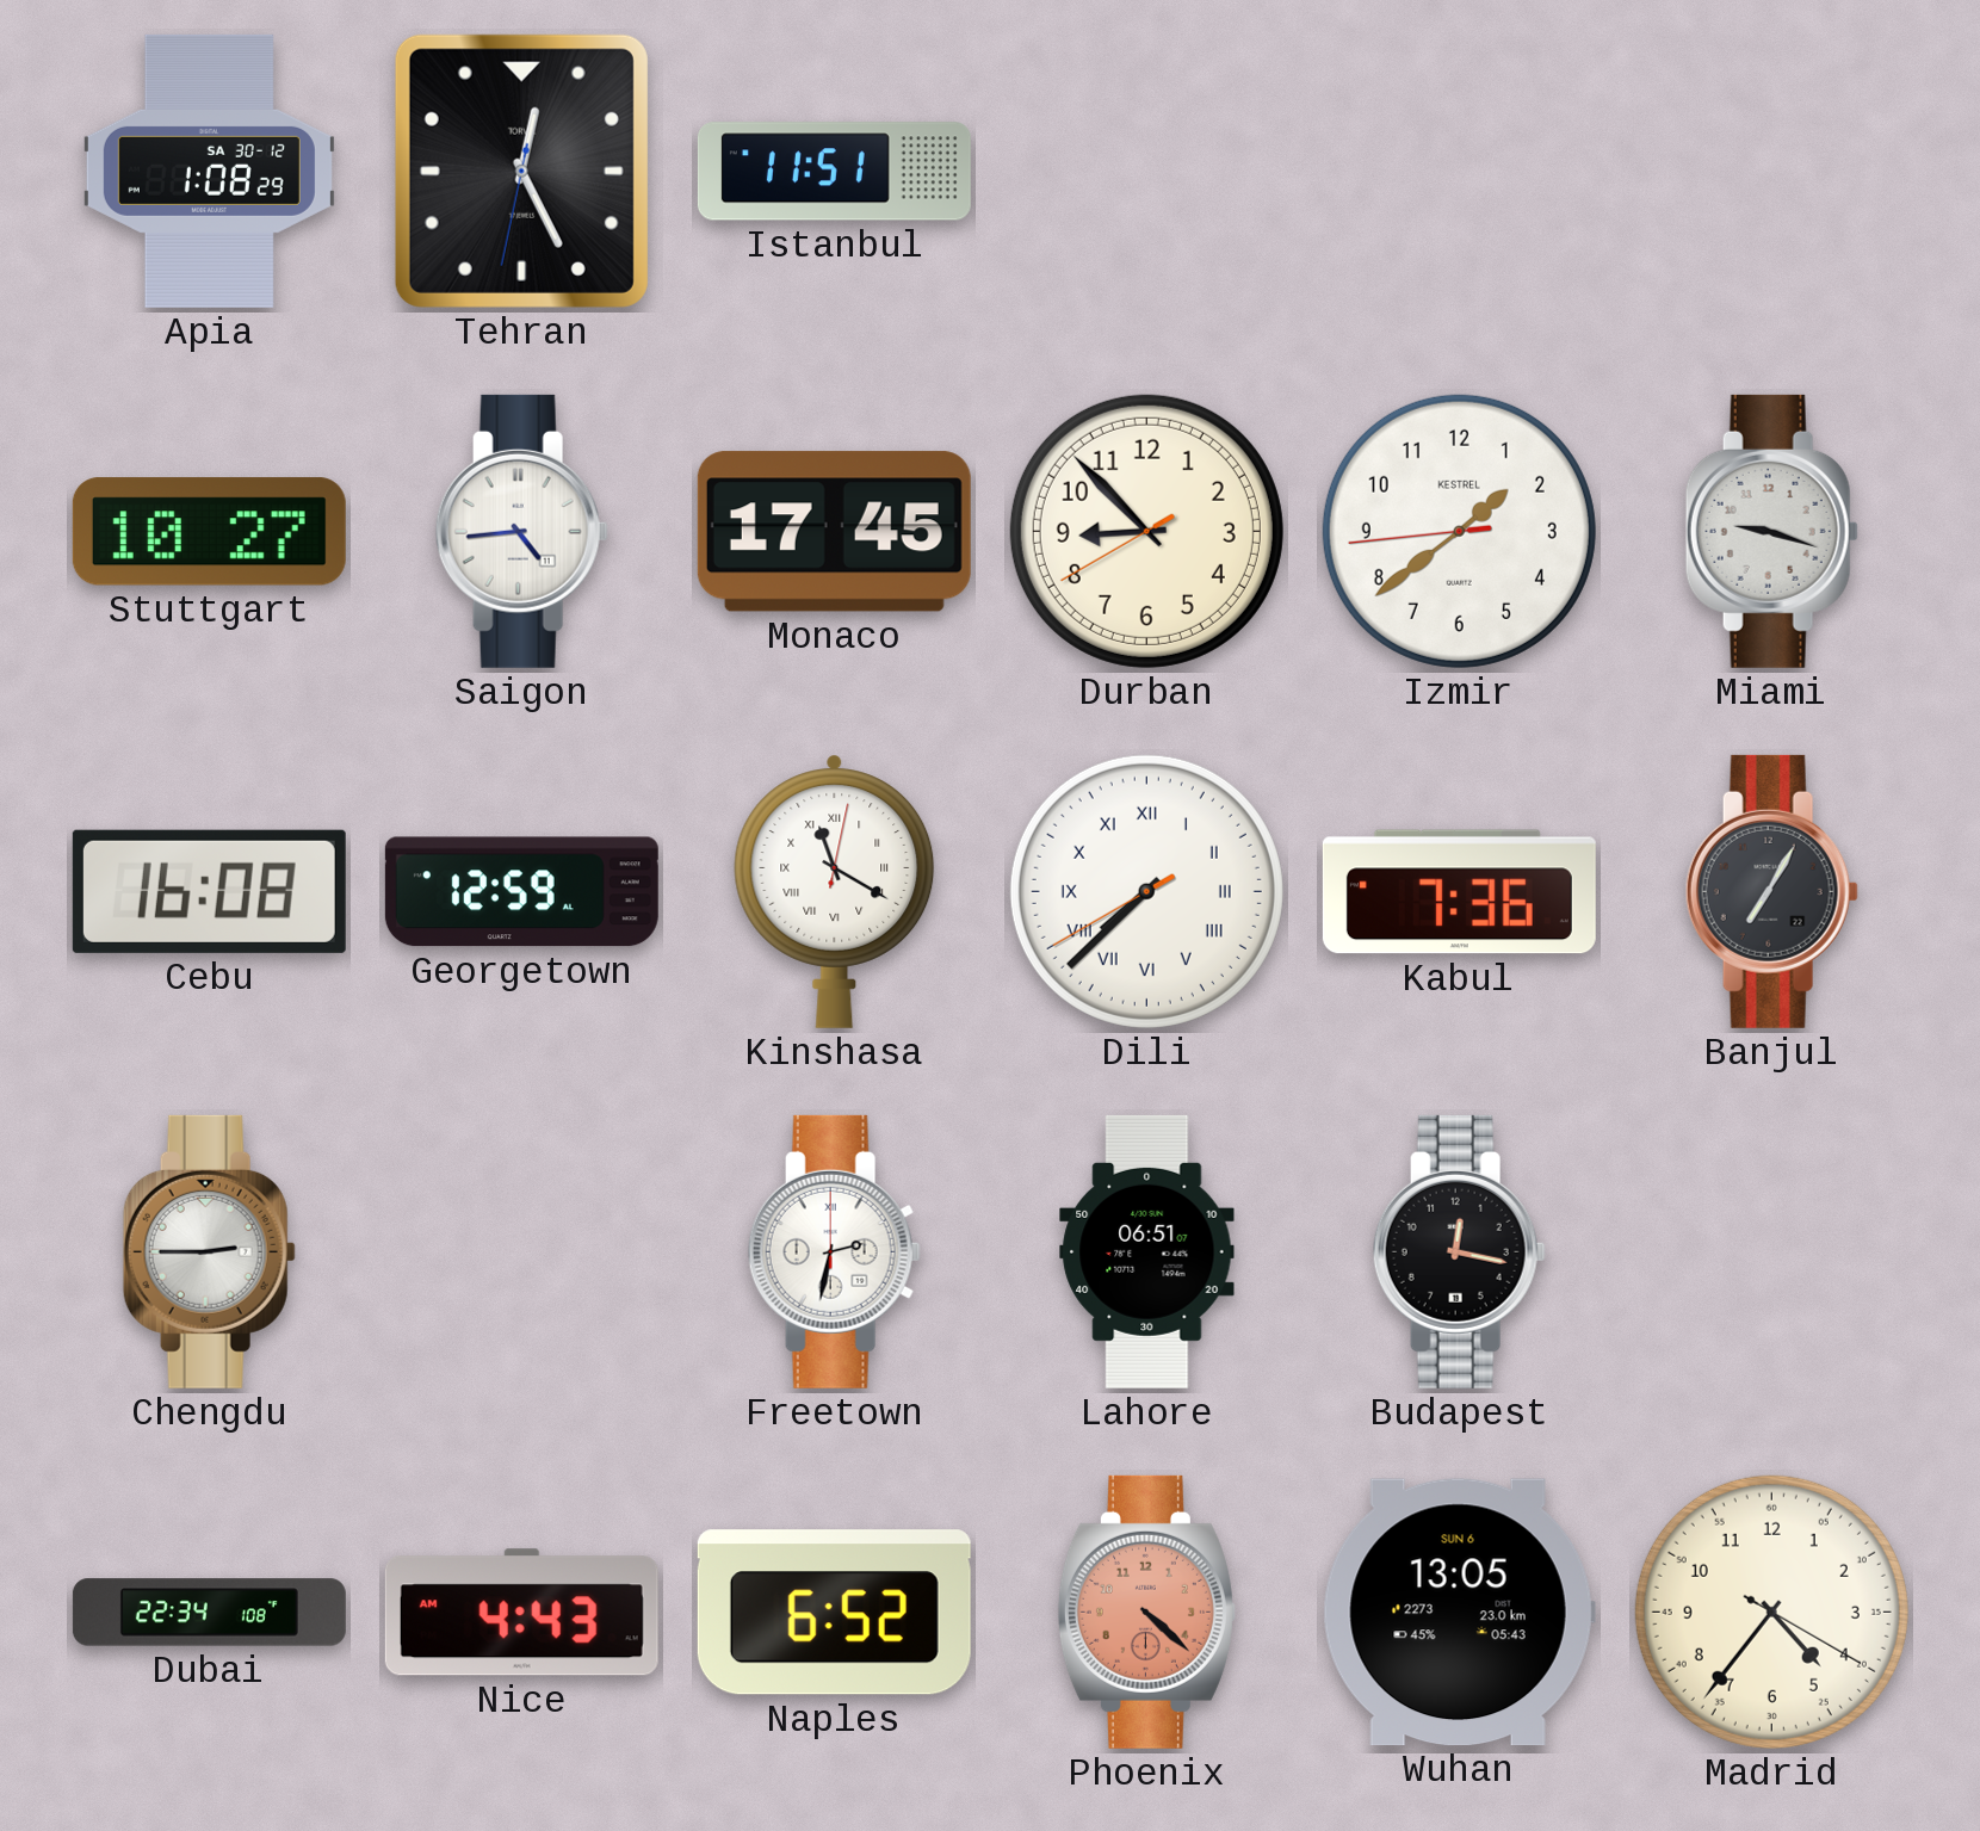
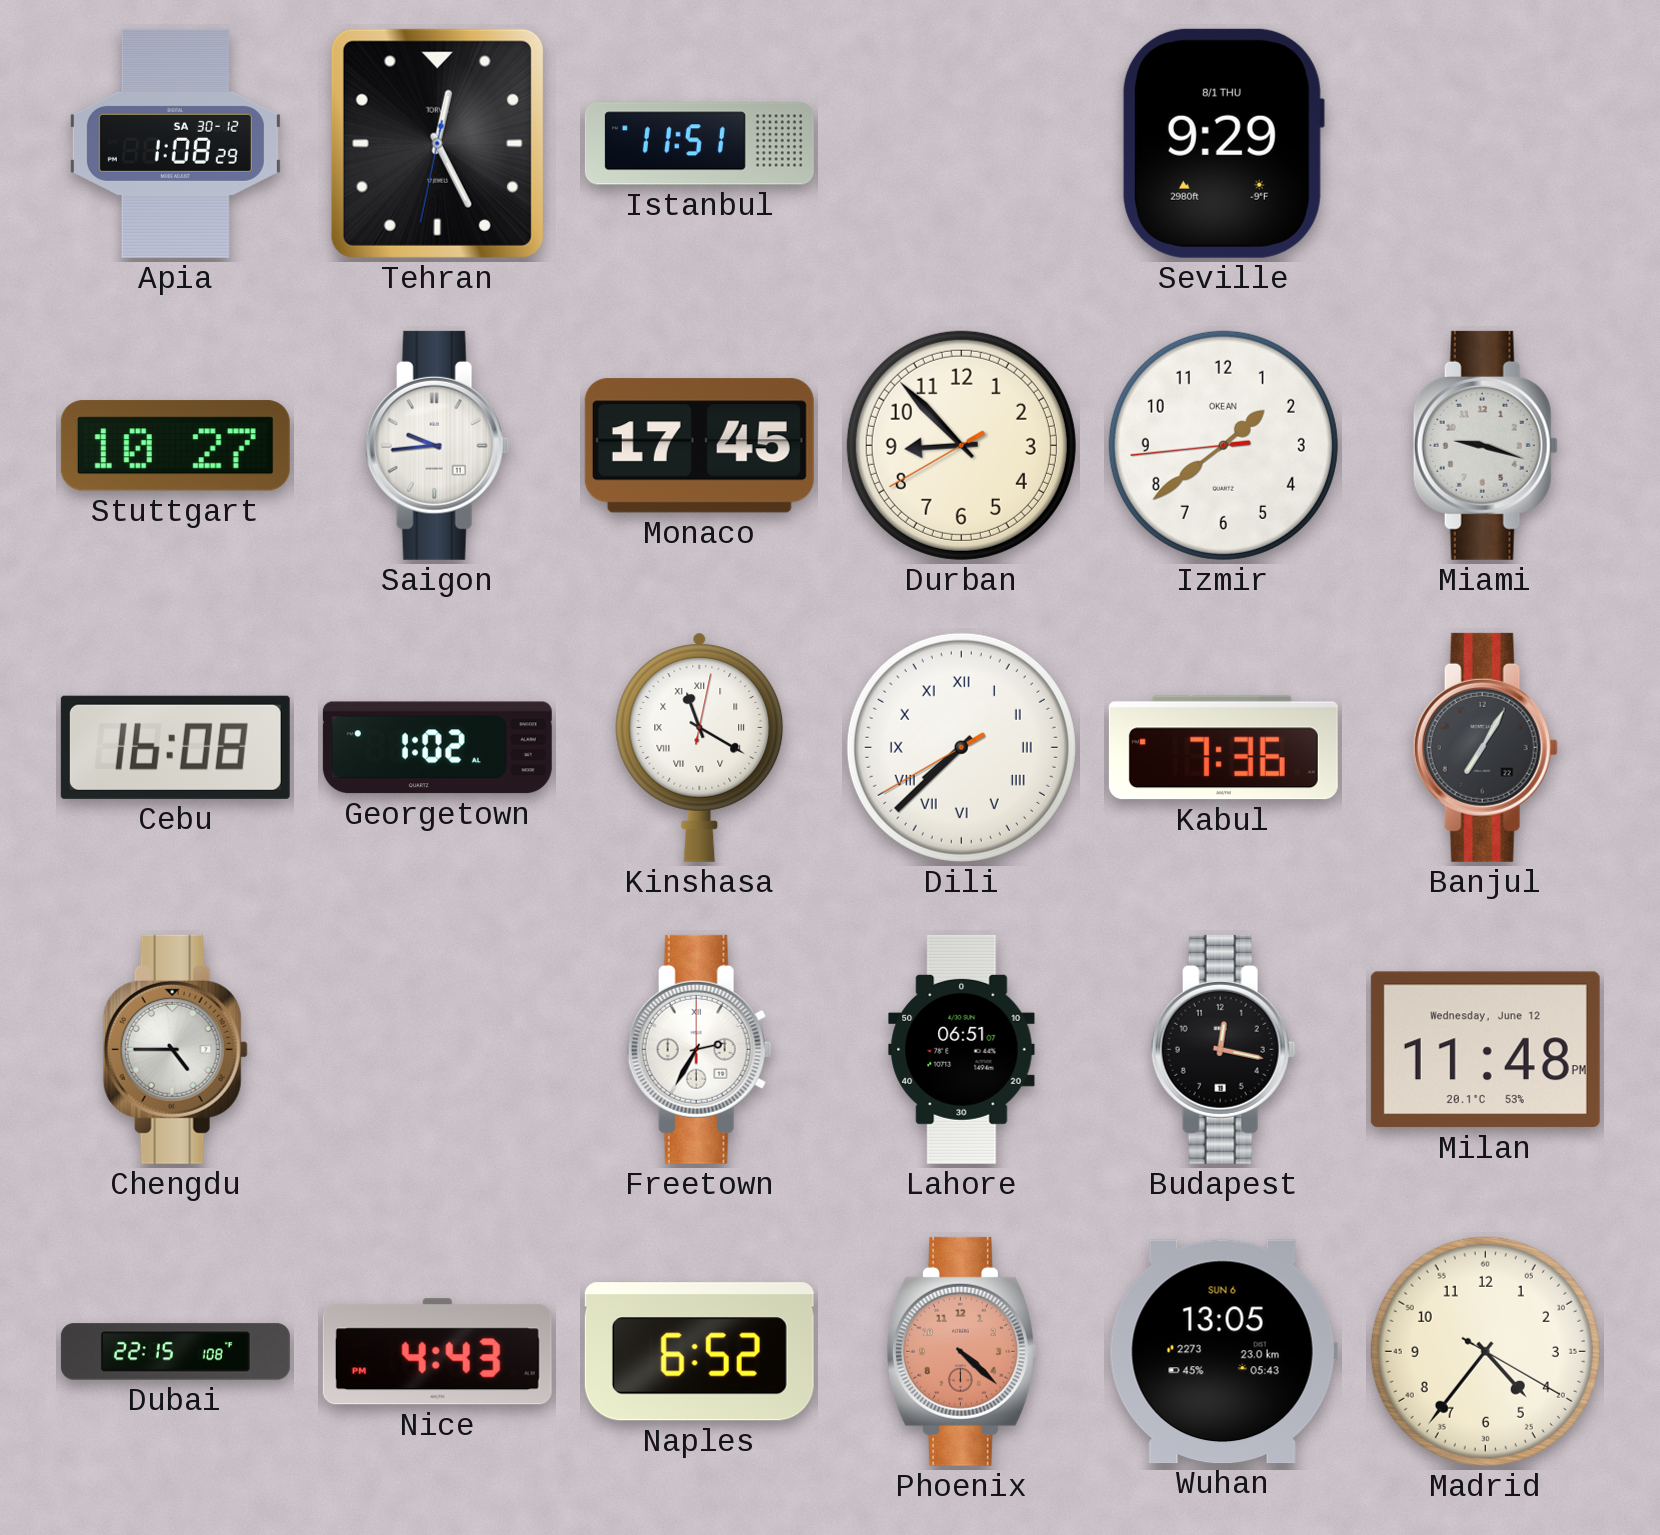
Seville: none -> 9:29 (1223, 143)
Saigon: 4:44 -> 9:44 (437, 445)
Izmir brand: KESTREL -> OKEAN (1223, 445)
Georgetown: 12:59 -> 1:02 (437, 748)
Chengdu: 2:45 -> 4:45 (175, 1049)
Freetown: 2:32 -> 2:35 (699, 1049)
Milan: none -> 11:48 (1485, 1050)
Dubai: 22:34 -> 22:15 (175, 1352)
Nice: 4:43 AM -> 4:43 PM (437, 1352)
